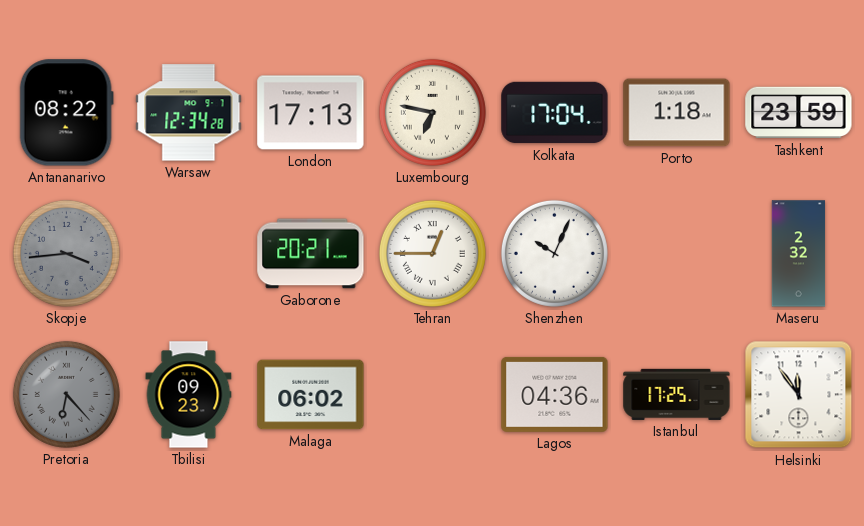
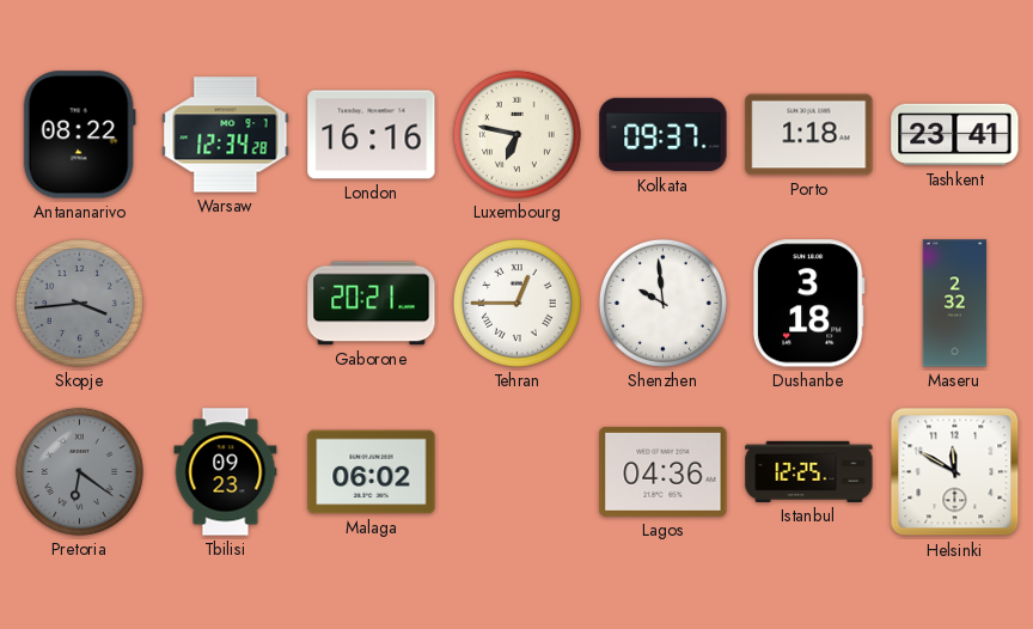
London: 17:13 -> 16:16 (372, 135)
Kolkata: 17:04 -> 09:37 (664, 135)
Tashkent: 23:59 -> 23:41 (955, 135)
Shenzhen: 10:04 -> 9:59 (662, 303)
Dushanbe: none -> 3:18 (808, 304)
Pretoria: 6:23 -> 6:21 (79, 471)
Istanbul: 17:25 -> 12:25 (809, 471)
Helsinki: 11:54 -> 11:50 (955, 472)
